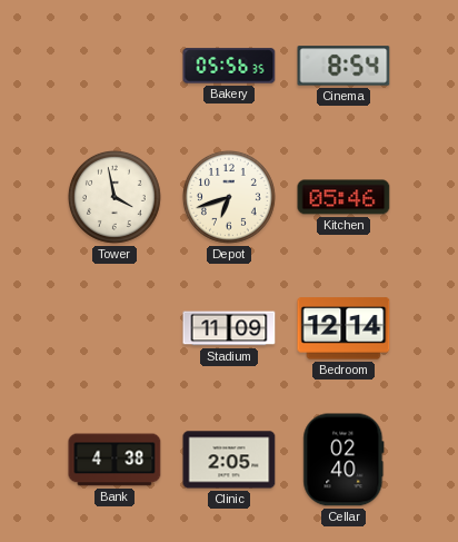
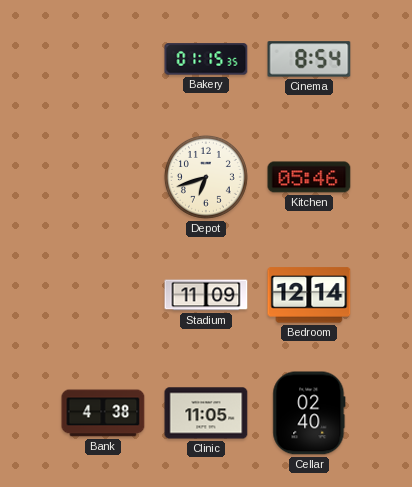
Bakery: 05:56 -> 01:15 (206, 59)
Tower: 3:58 -> none (114, 197)
Clinic: 2:05 -> 11:05 (206, 413)
